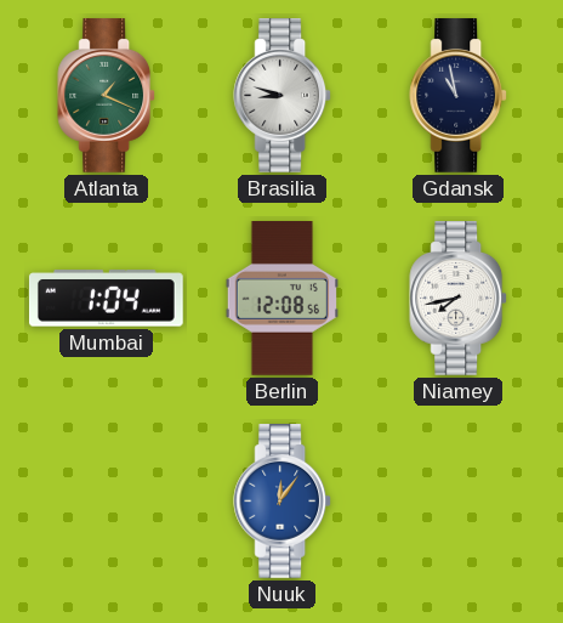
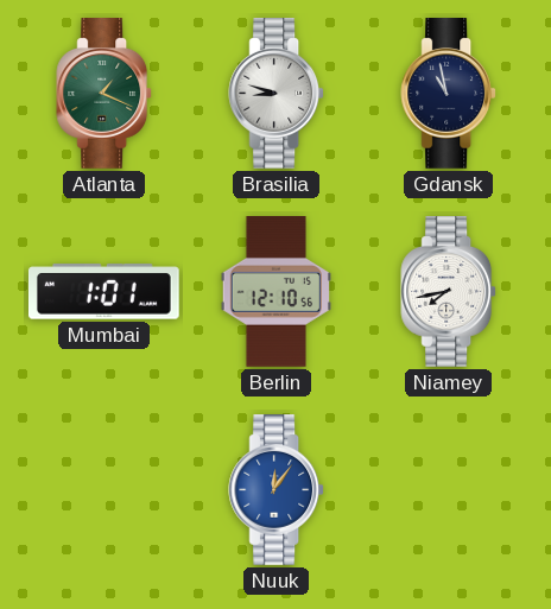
Mumbai: 1:04 -> 1:01 (103, 292)
Berlin: 12:08 -> 12:10 (275, 292)
